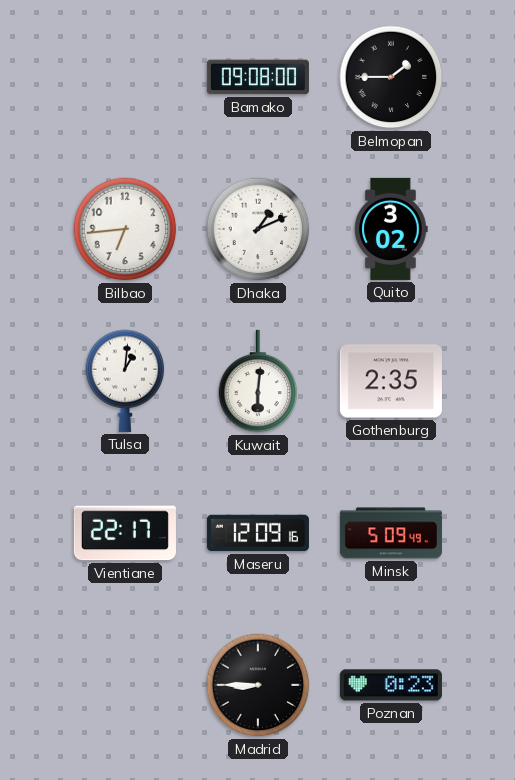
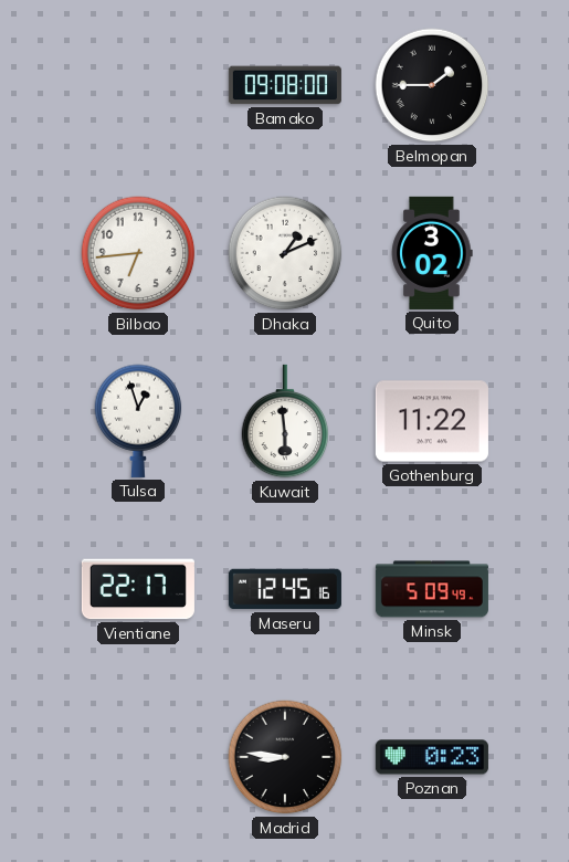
Tulsa: 1:01 -> 12:57 (138, 421)
Kuwait: 6:01 -> 5:59 (285, 421)
Gothenburg: 2:35 -> 11:22 (432, 421)
Maseru: 12:09 -> 12:45 (285, 589)
Madrid: 8:45 -> 8:46 (285, 757)
